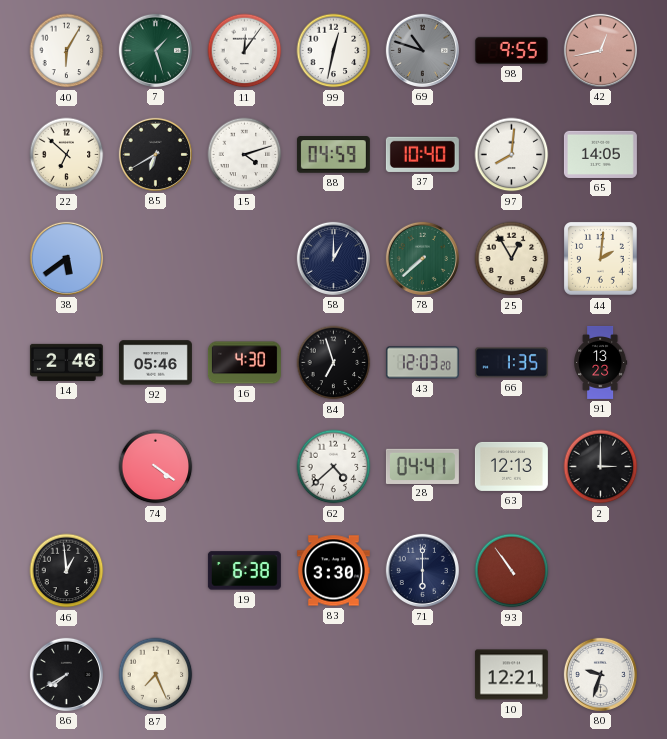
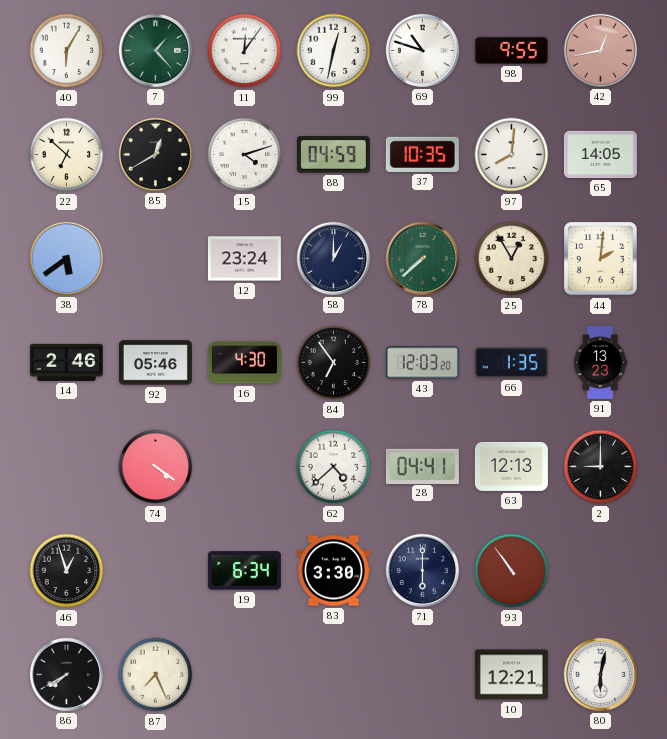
7: 1:27 -> 1:23 (155, 50)
69 dial: grey -> white (422, 50)
85: 6:40 -> 12:40 (155, 154)
37: 10:40 -> 10:35 (422, 154)
12: none -> 23:24 (244, 259)
84: 6:57 -> 6:54 (334, 363)
2: 3:00 -> 9:00 (601, 467)
46: 12:59 -> 12:57 (67, 571)
19: 6:38 -> 6:34 (244, 571)
80: 9:33 -> 6:02 (600, 674)
